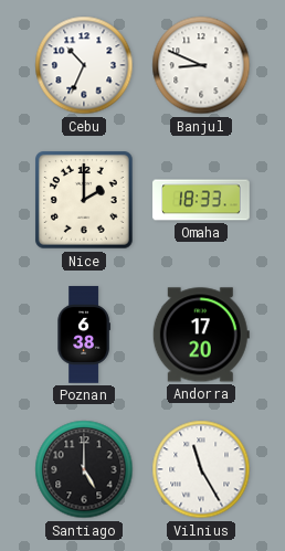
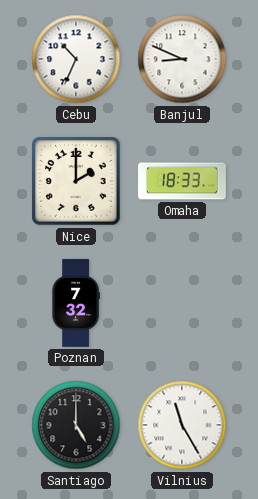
Poznan: 6:38 -> 7:32 (76, 303)
Andorra: 17:20 -> none (201, 335)
